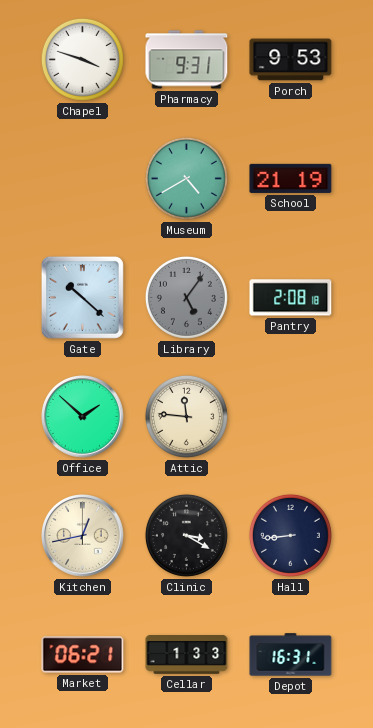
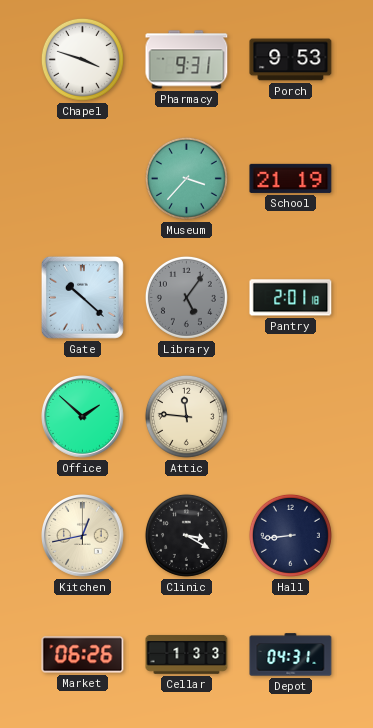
Museum: 4:40 -> 3:37 (186, 178)
Pantry: 2:08 -> 2:01 (291, 298)
Market: 06:21 -> 06:26 (83, 655)
Depot: 16:31 -> 04:31 (291, 655)
